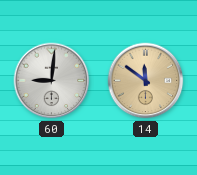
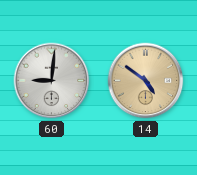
14: 11:51 -> 4:51 (146, 81)
